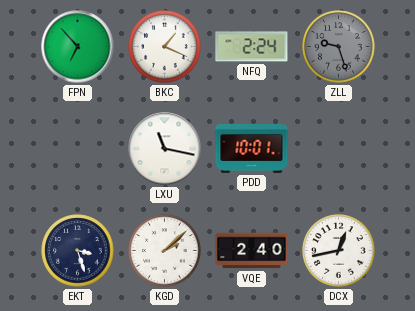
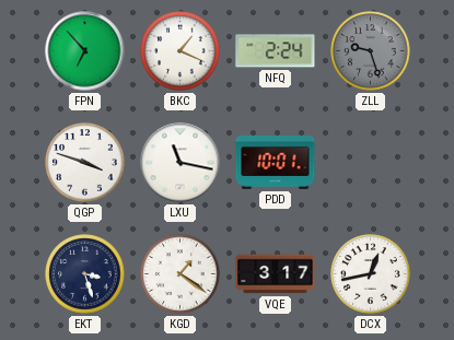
QGP: none -> 3:48 (85, 163)
KGD: 2:08 -> 1:21 (181, 274)
VQE: 2:40 -> 3:17 (276, 274)
